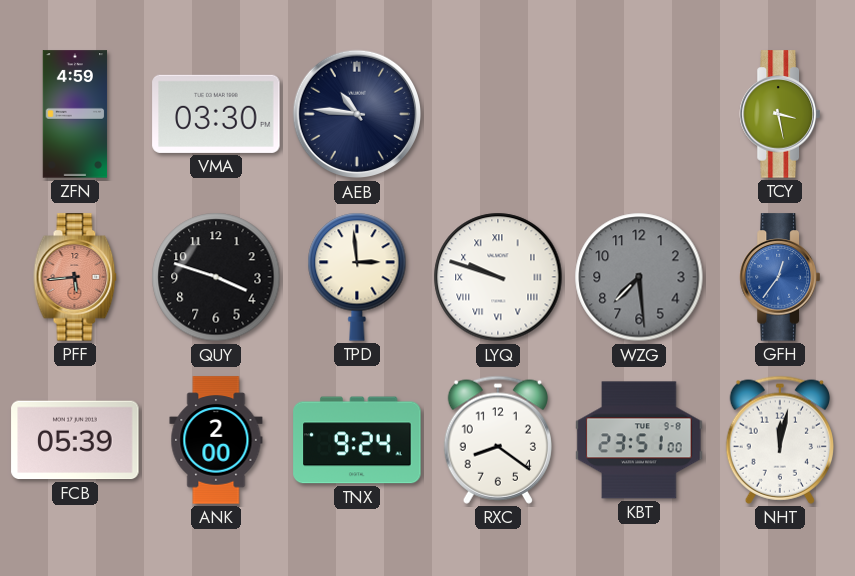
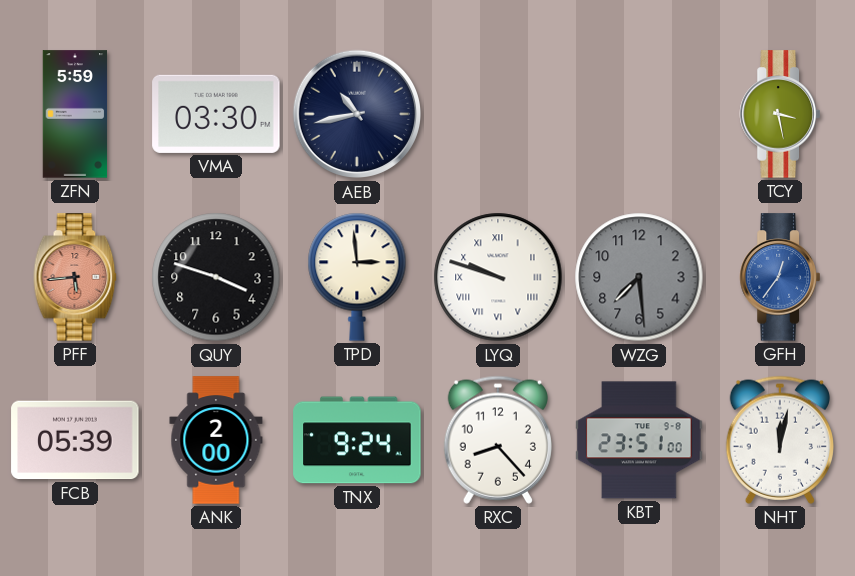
ZFN: 4:59 -> 5:59 (75, 114)
AEB: 10:46 -> 10:43 (357, 114)
RXC: 8:21 -> 8:23 (498, 440)
